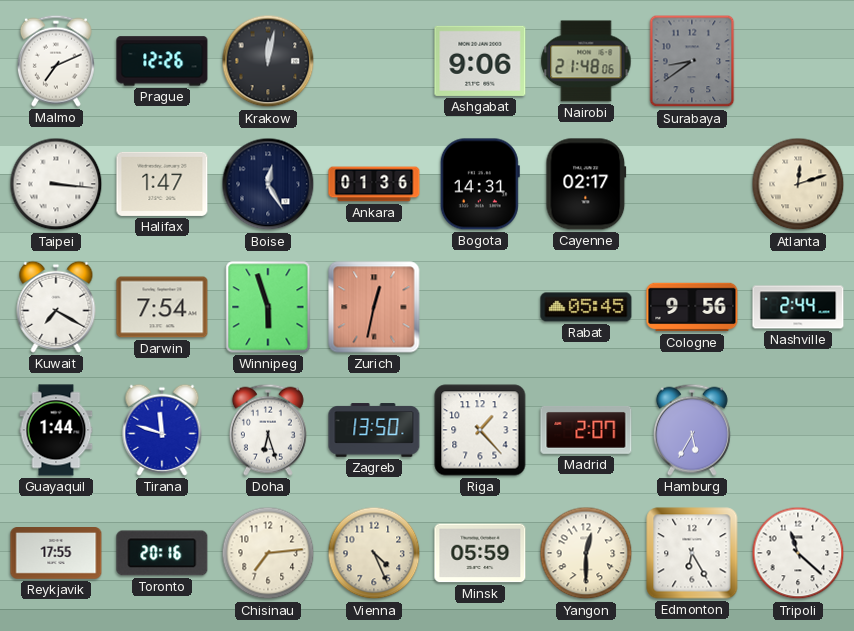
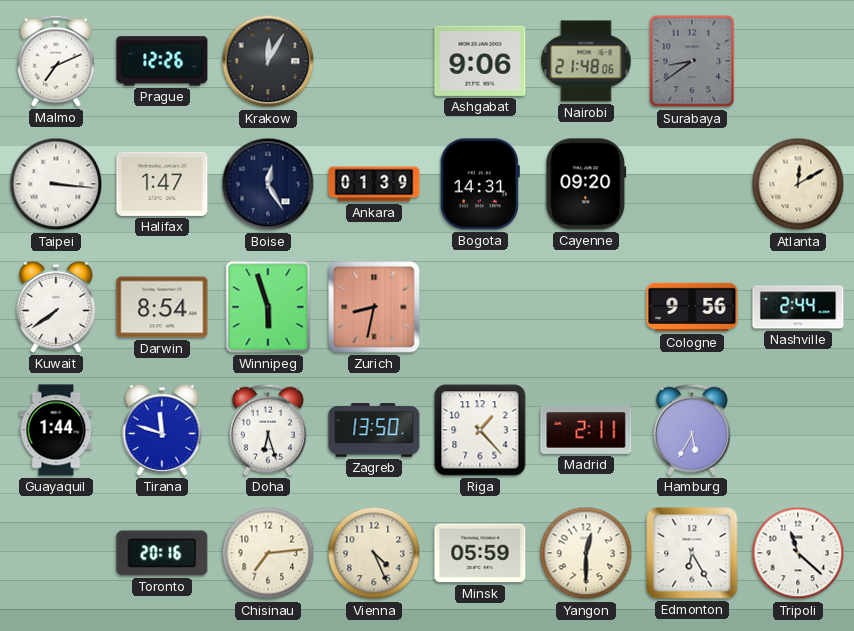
Krakow: 12:02 -> 12:05 (268, 61)
Ankara: 01:36 -> 01:39 (374, 184)
Cayenne: 02:17 -> 09:20 (586, 184)
Atlanta: 12:12 -> 12:10 (798, 184)
Kuwait: 7:20 -> 7:39 (56, 307)
Darwin: 7:54 -> 8:54 (162, 307)
Zurich: 12:32 -> 8:32 (374, 307)
Rabat: 05:45 -> none (586, 307)
Madrid: 2:07 -> 2:11 (586, 430)
Reykjavik: 17:55 -> none (56, 554)
